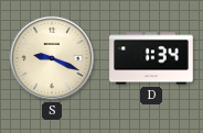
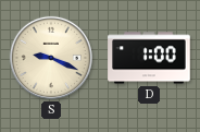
D: 1:34 -> 1:00 (149, 58)
